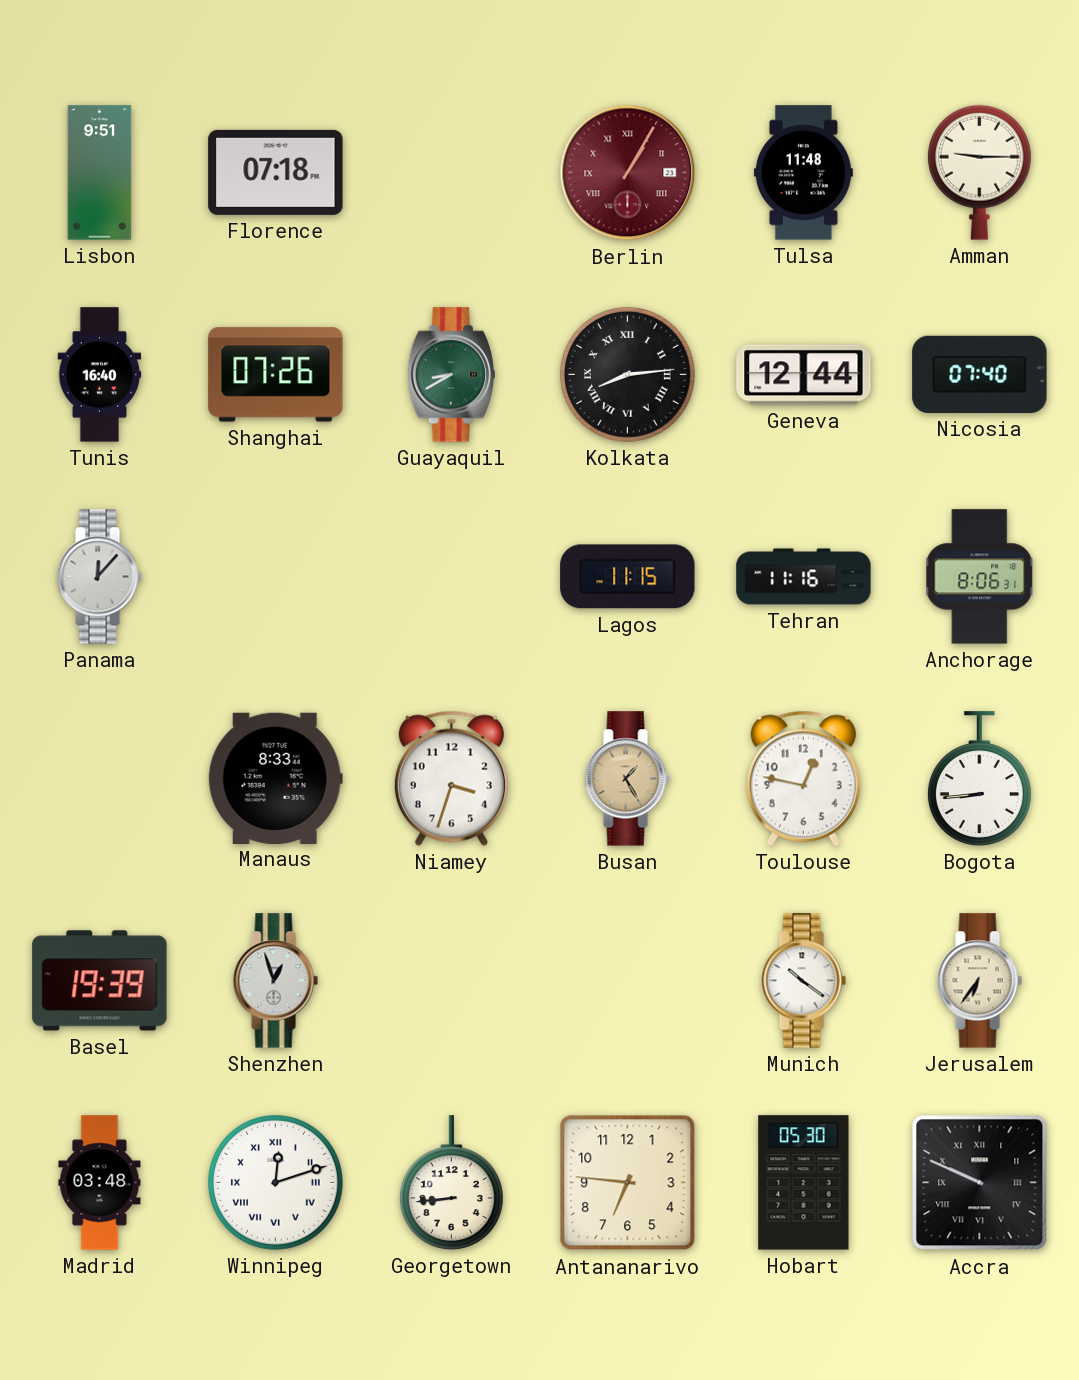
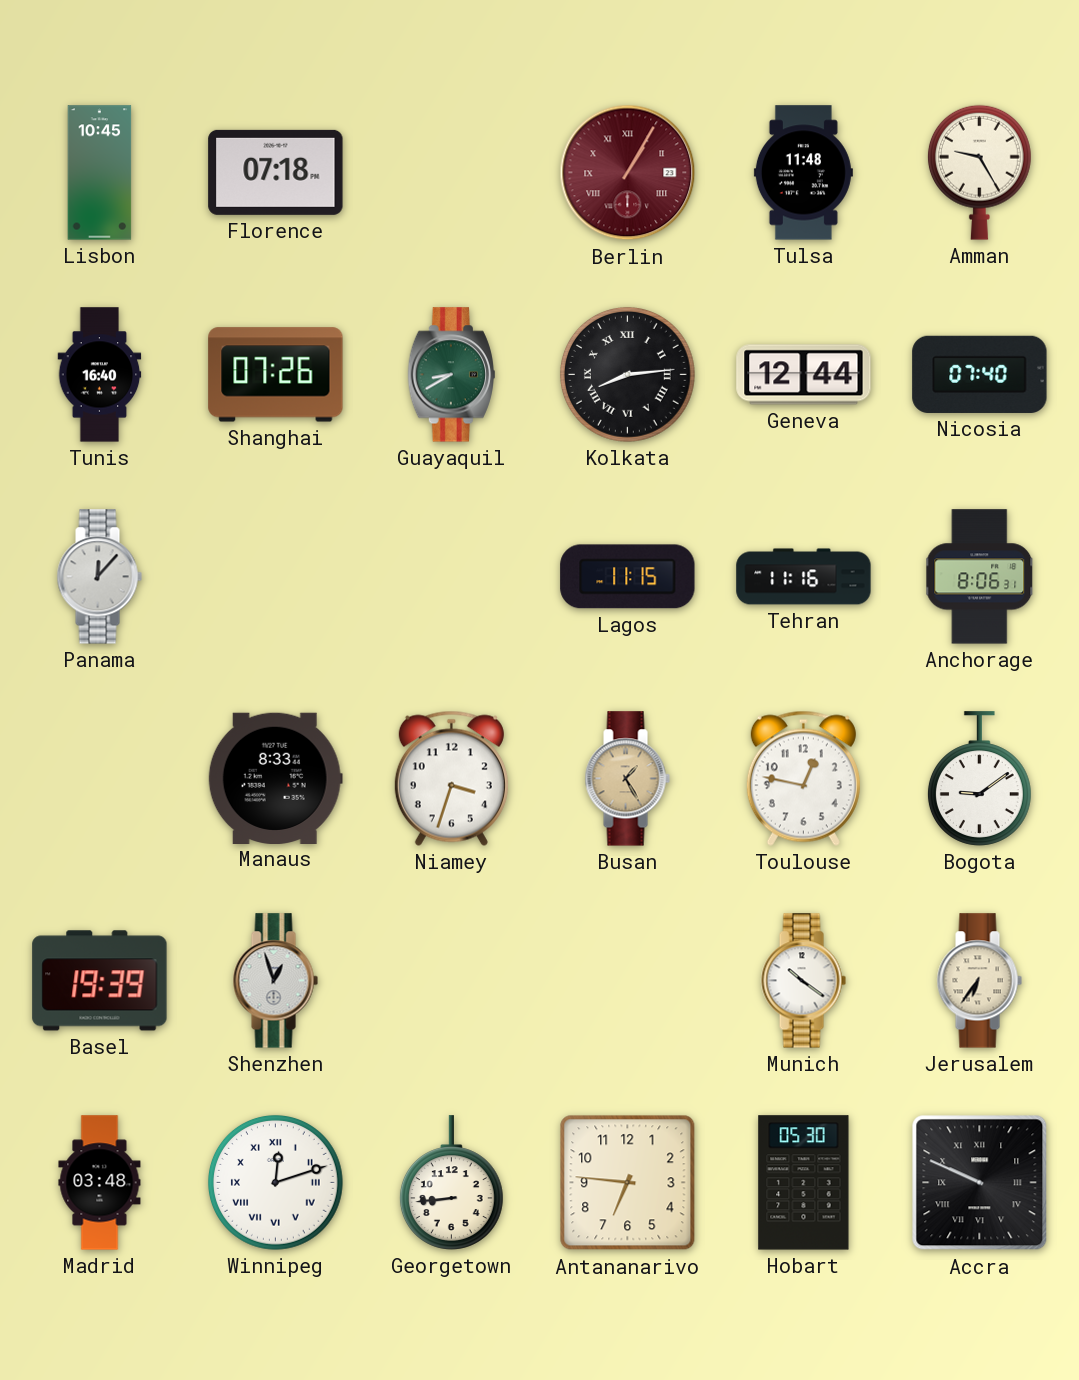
Lisbon: 9:51 -> 10:45 (100, 173)
Amman: 9:15 -> 9:25 (979, 172)
Bogota: 8:44 -> 9:09 (979, 779)
